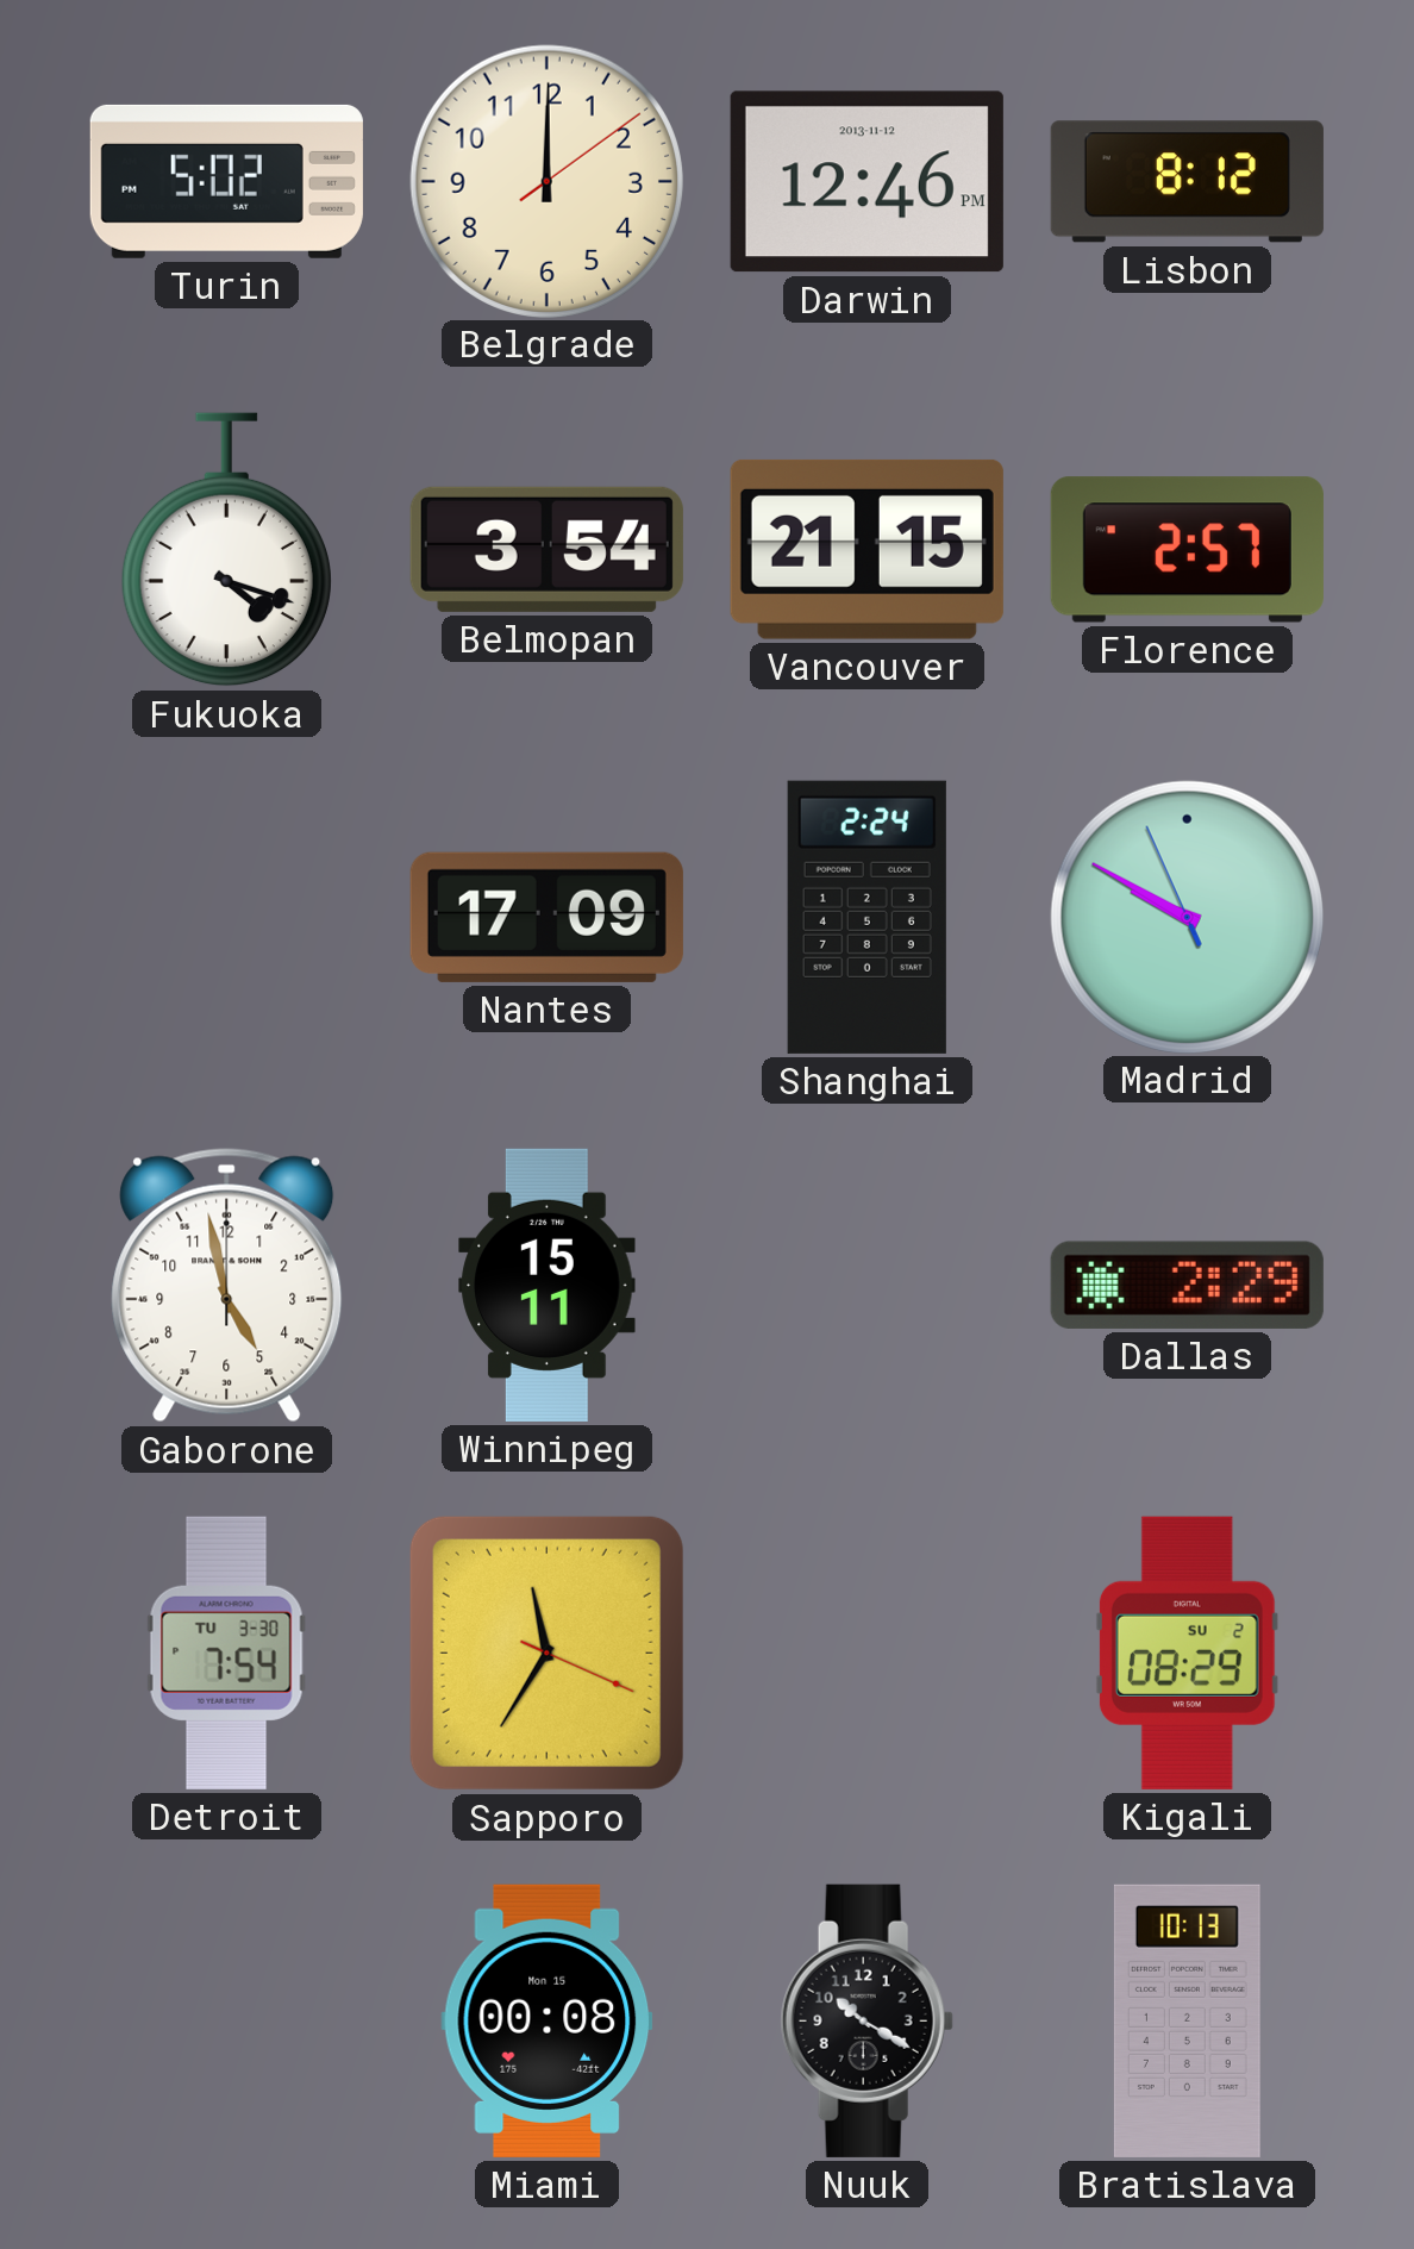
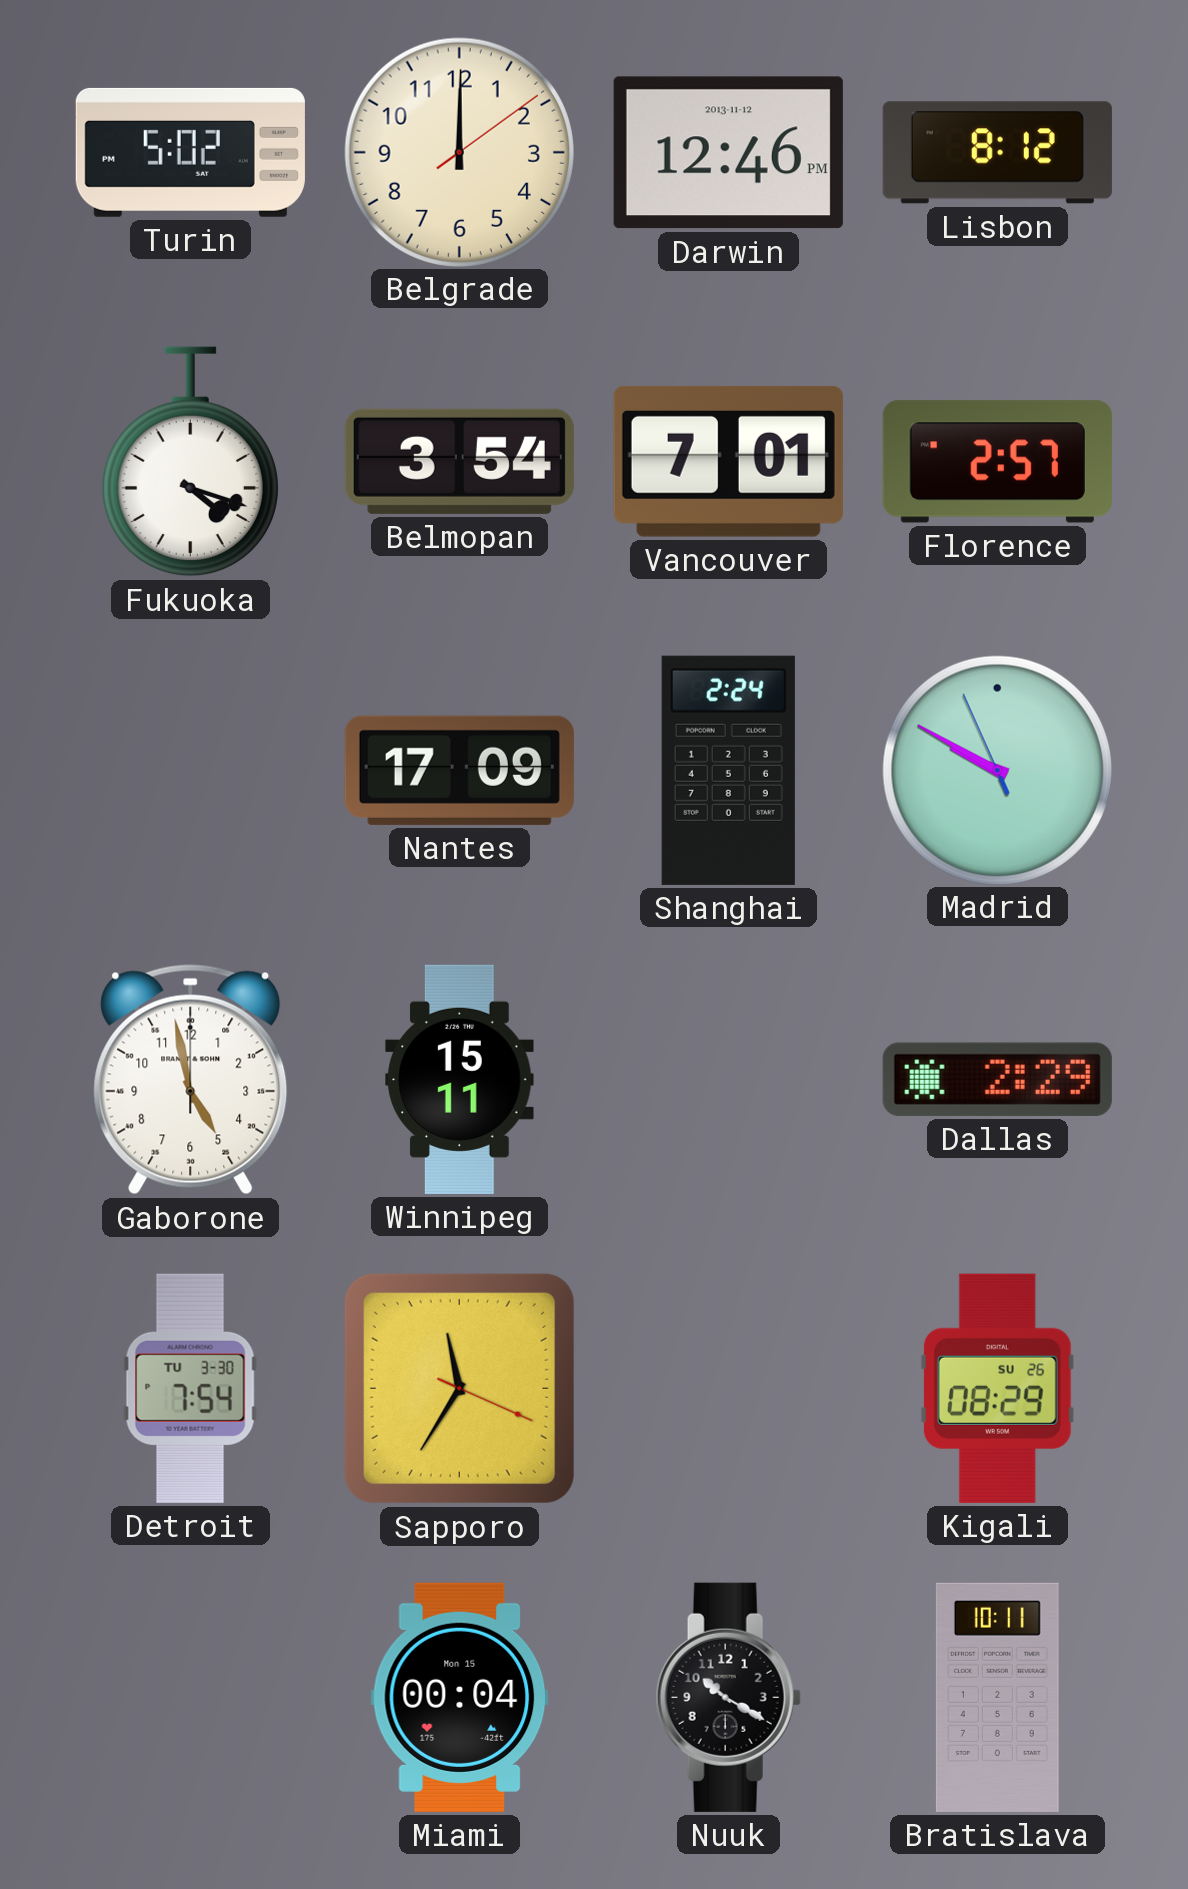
Vancouver: 21:15 -> 7:01 (728, 461)
Kigali date: SU 2 -> SU 26 (997, 1388)
Miami: 00:08 -> 00:04 (460, 1697)
Bratislava: 10:13 -> 10:11 (997, 1697)
